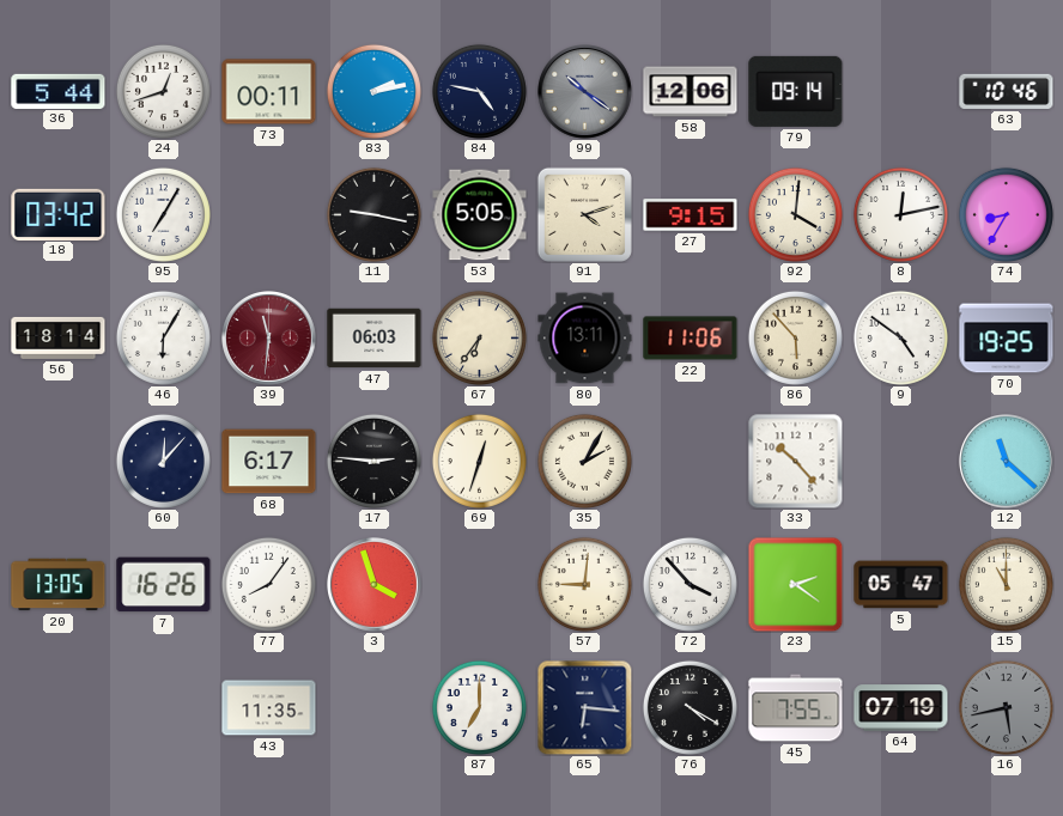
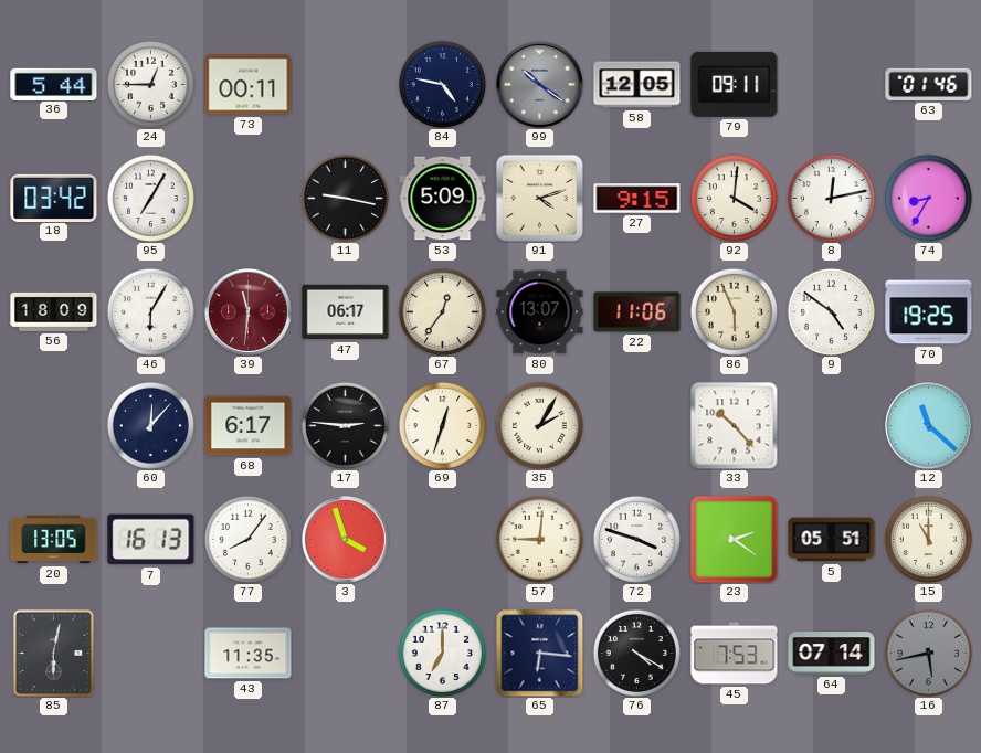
24: 12:42 -> 12:45 (150, 84)
83: 2:13 -> none (373, 91)
58: 12:06 -> 12:05 (637, 85)
79: 09:14 -> 09:11 (735, 84)
63: 10:46 -> 01:46 (929, 84)
53: 5:05 -> 5:09 (443, 199)
56: 18:14 -> 18:09 (54, 311)
47: 06:03 -> 06:17 (346, 312)
67: 6:36 -> 12:36 (442, 311)
80: 13:11 -> 13:07 (540, 312)
86: 5:53 -> 5:56 (734, 311)
7: 16:26 -> 16:13 (151, 540)
72: 3:53 -> 3:48 (636, 539)
5: 05:47 -> 05:51 (832, 540)
85: none -> 6:02 (53, 653)
45: 7:55 -> 7:53 (735, 654)
64: 07:19 -> 07:14 (832, 654)
